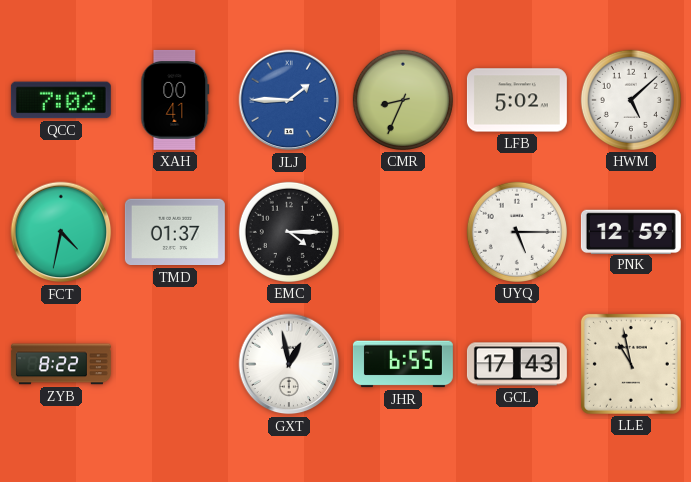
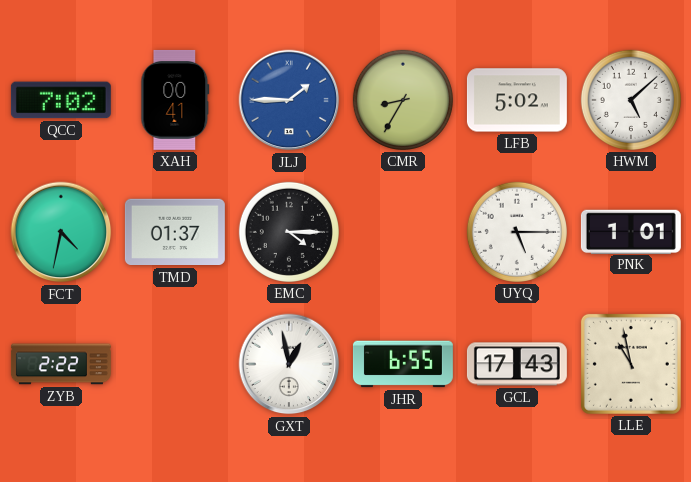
CMR: 8:34 -> 8:35 (403, 100)
PNK: 12:59 -> 1:01 (631, 231)
ZYB: 8:22 -> 2:22 (61, 364)
